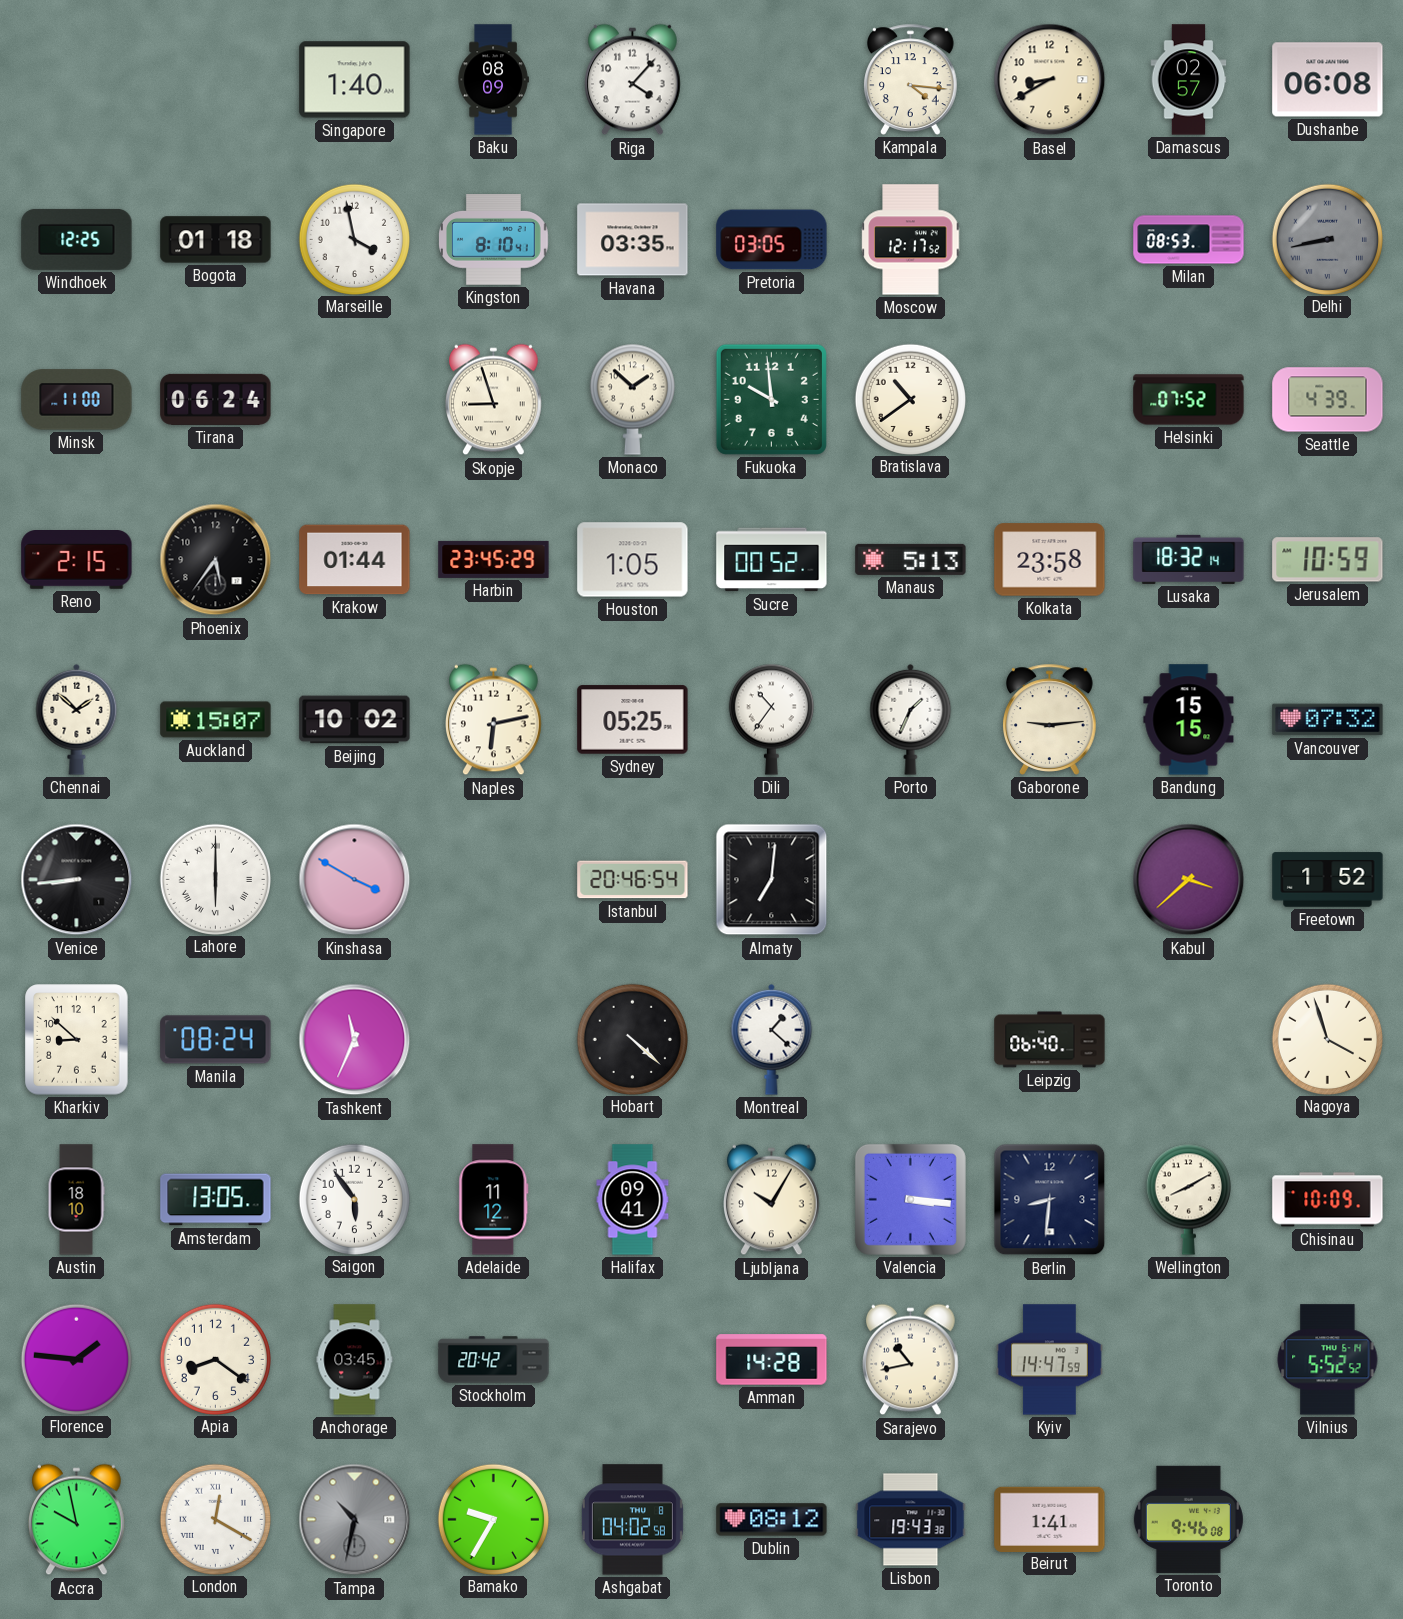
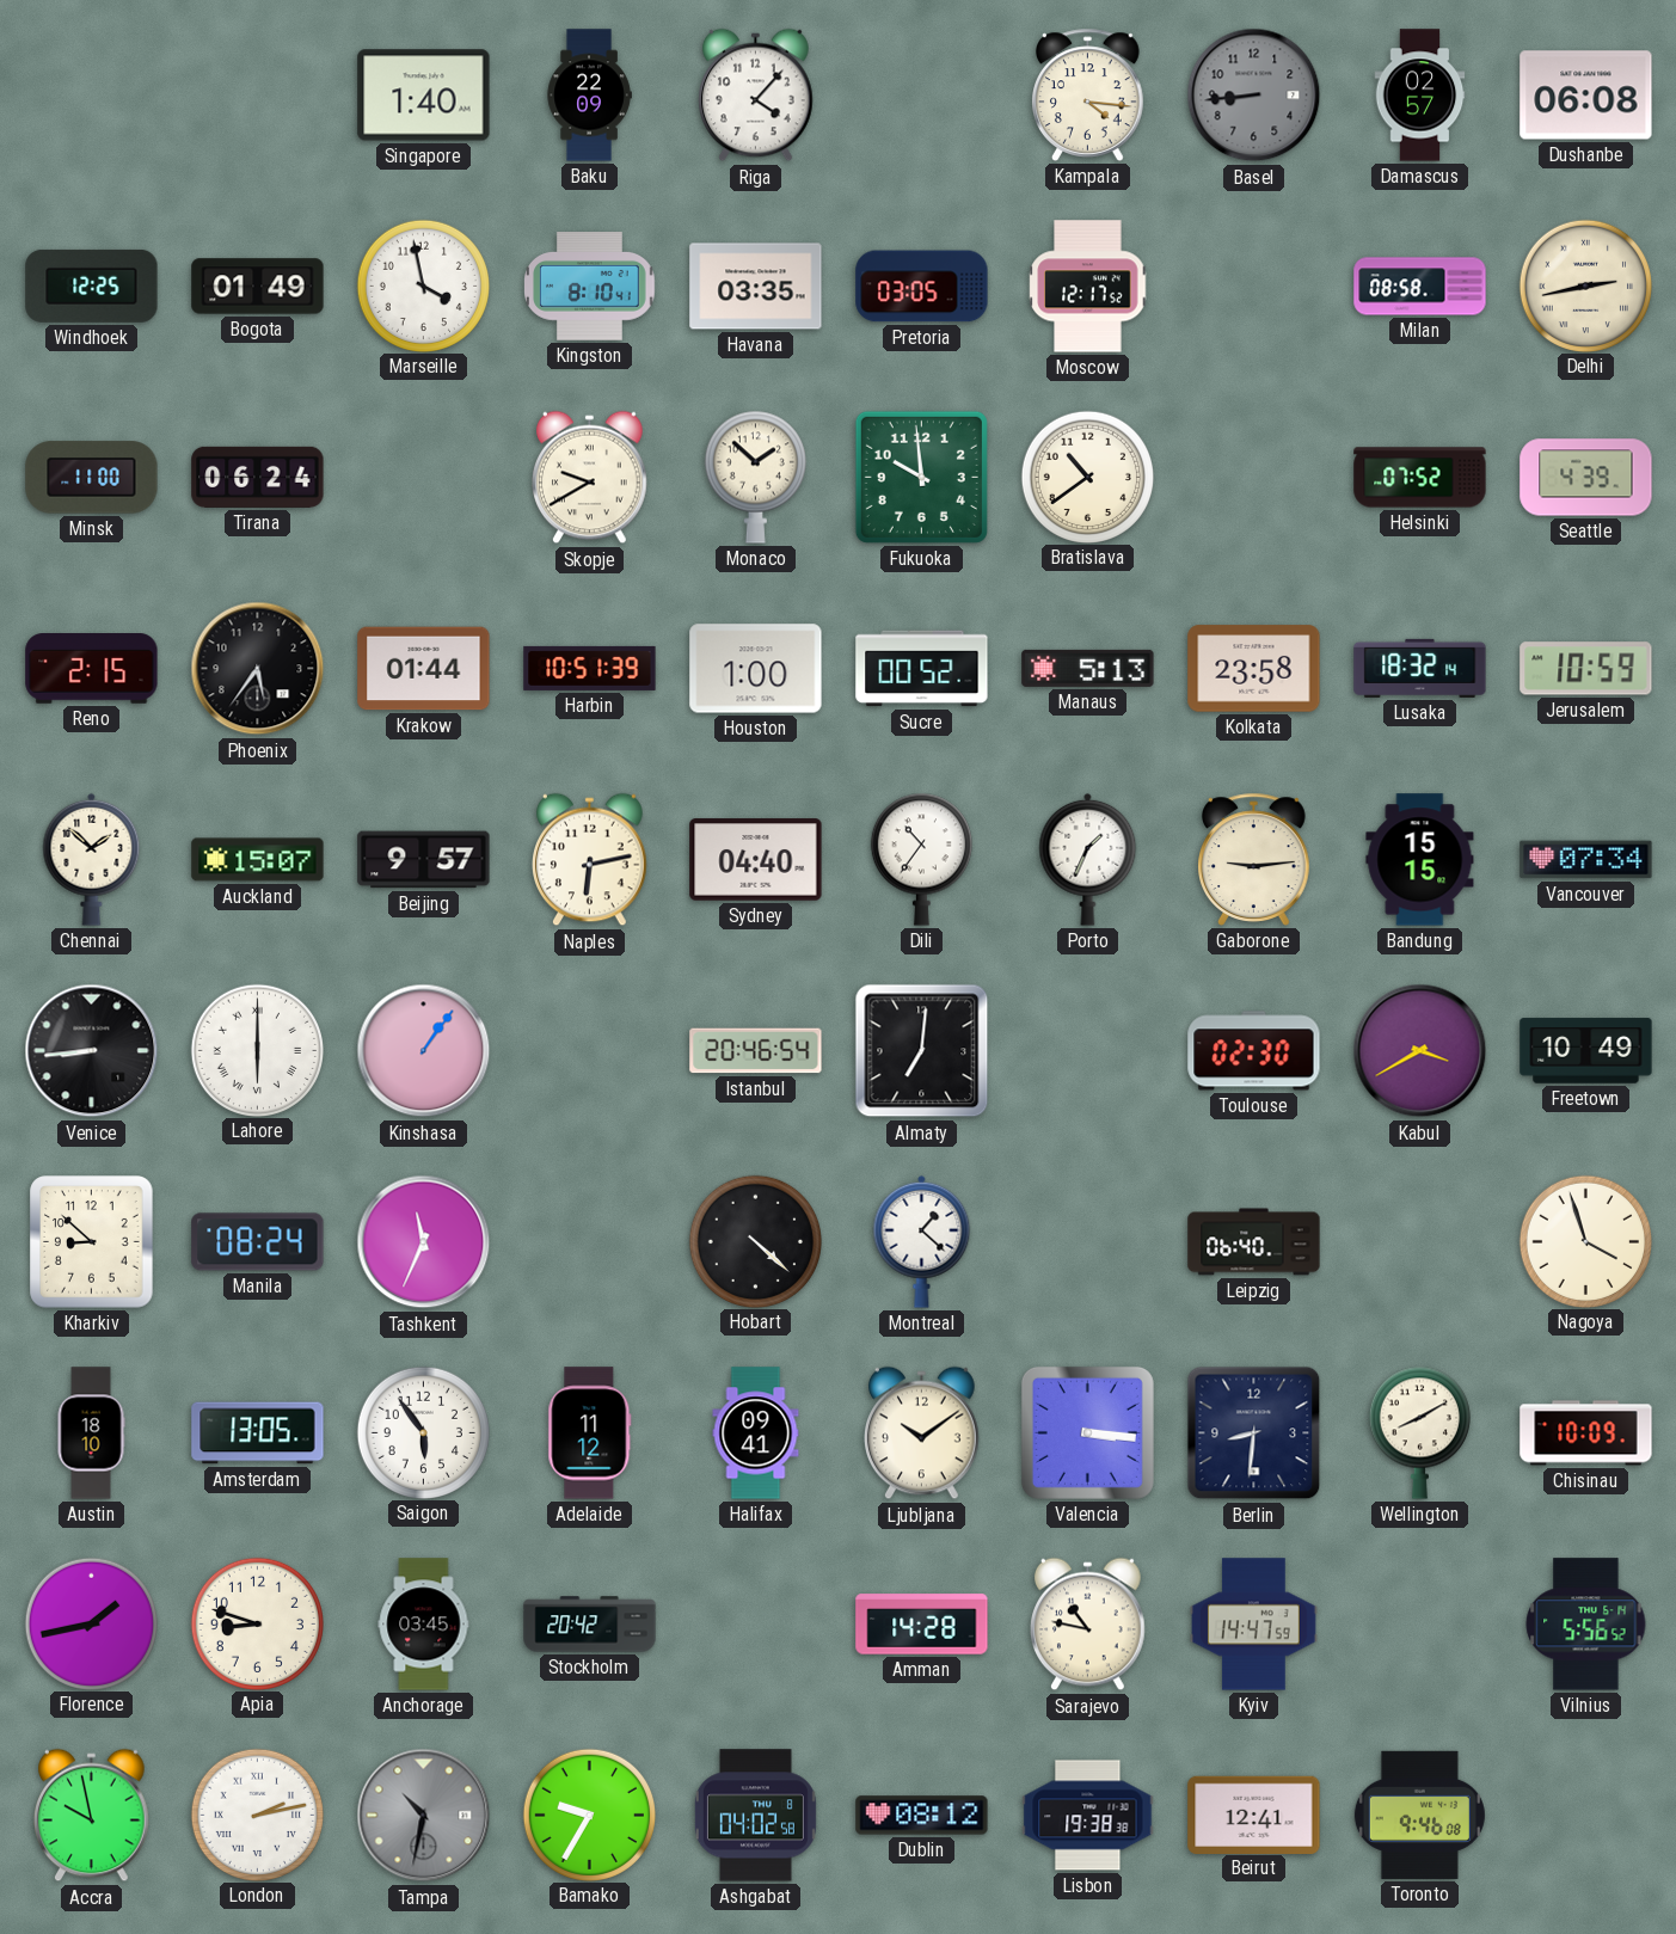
Baku: 08:09 -> 22:09 (589, 96)
Basel: 8:40 -> 8:44 (1254, 96)
Basel dial: cream -> grey (1254, 96)
Bogota: 01:18 -> 01:49 (258, 287)
Milan: 08:53 -> 08:58 (1420, 287)
Delhi: 8:43 -> 2:43 (1585, 286)
Delhi dial: grey -> cream (1585, 286)
Skopje: 8:57 -> 9:40 (590, 478)
Harbin: 23:45 -> 10:51 (590, 668)
Houston: 1:05 -> 1:00 (756, 669)
Beijing: 10:02 -> 9:57 (424, 860)
Sydney: 05:25 -> 04:40 (756, 860)
Vancouver: 07:32 -> 07:34 (1586, 860)
Kinshasa: 3:50 -> 1:06 (424, 1051)
Toulouse: none -> 02:30 (1254, 1051)
Kabul: 3:38 -> 3:40 (1420, 1051)
Freetown: 1:52 -> 10:49 (1586, 1051)
Ljubljana: 10:05 -> 10:09 (922, 1433)
Florence: 1:46 -> 1:43 (91, 1623)
Apia: 8:21 -> 8:48 (257, 1623)
Sarajevo: 10:43 -> 10:47 (1088, 1625)
Vilnius: 5:52 -> 5:56 (1586, 1625)
London: 12:20 -> 2:13 (257, 1815)
Lisbon: 19:43 -> 19:38 (1088, 1816)
Beirut: 1:41 -> 12:41 (1254, 1815)
